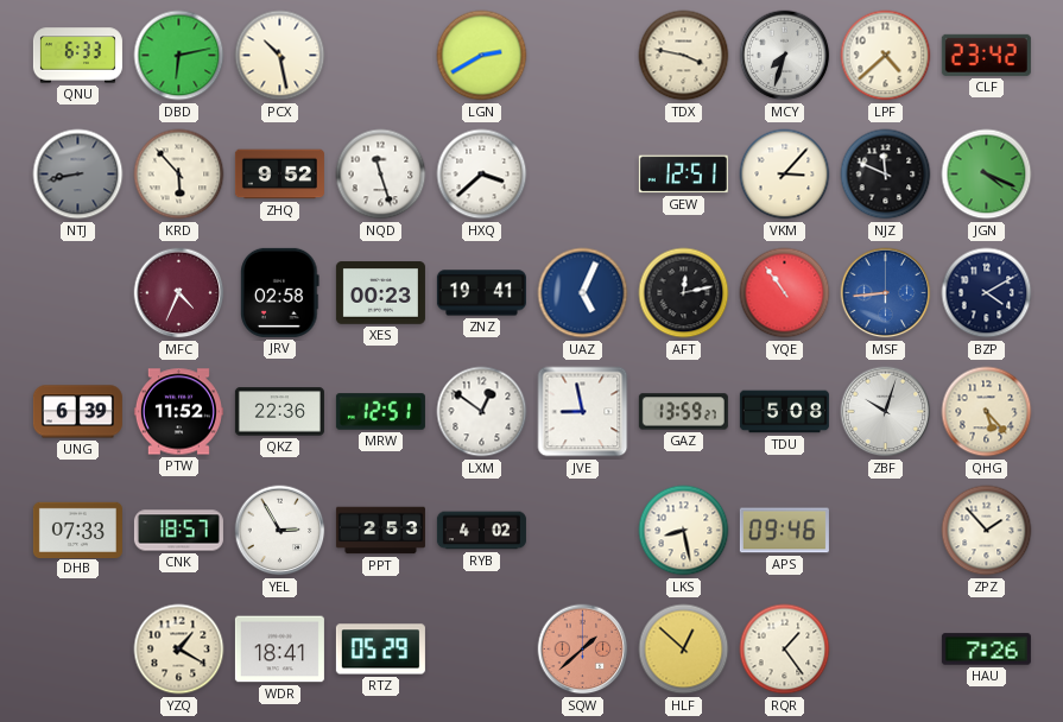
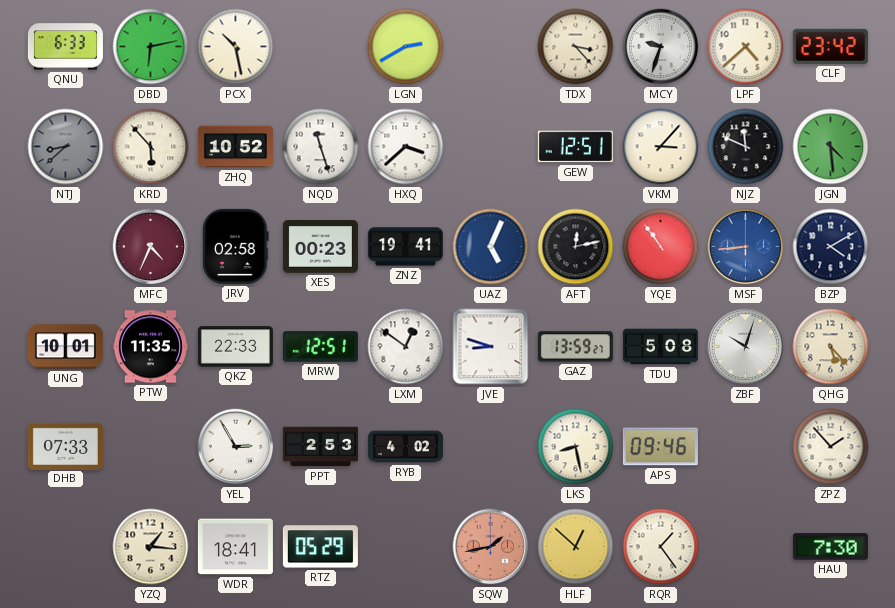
TDX: 3:47 -> 3:23 (576, 47)
MCY: 7:33 -> 9:33 (661, 47)
NTJ: 8:43 -> 8:38 (66, 147)
ZHQ: 9:52 -> 10:52 (235, 147)
JGN: 4:19 -> 4:29 (831, 147)
UNG: 6:39 -> 10:01 (65, 347)
PTW: 11:52 -> 11:35 (150, 347)
QKZ: 22:36 -> 22:33 (235, 347)
JVE: 8:58 -> 8:48 (491, 347)
CNK: 18:57 -> none (178, 531)
YZQ: 1:20 -> 1:16 (151, 547)
SQW: 1:38 -> 1:43 (491, 547)
HAU: 7:26 -> 7:30 (830, 547)
